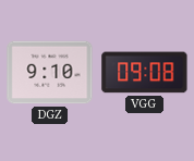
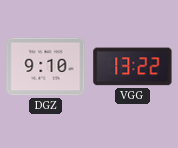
VGG: 09:08 -> 13:22 (133, 67)
